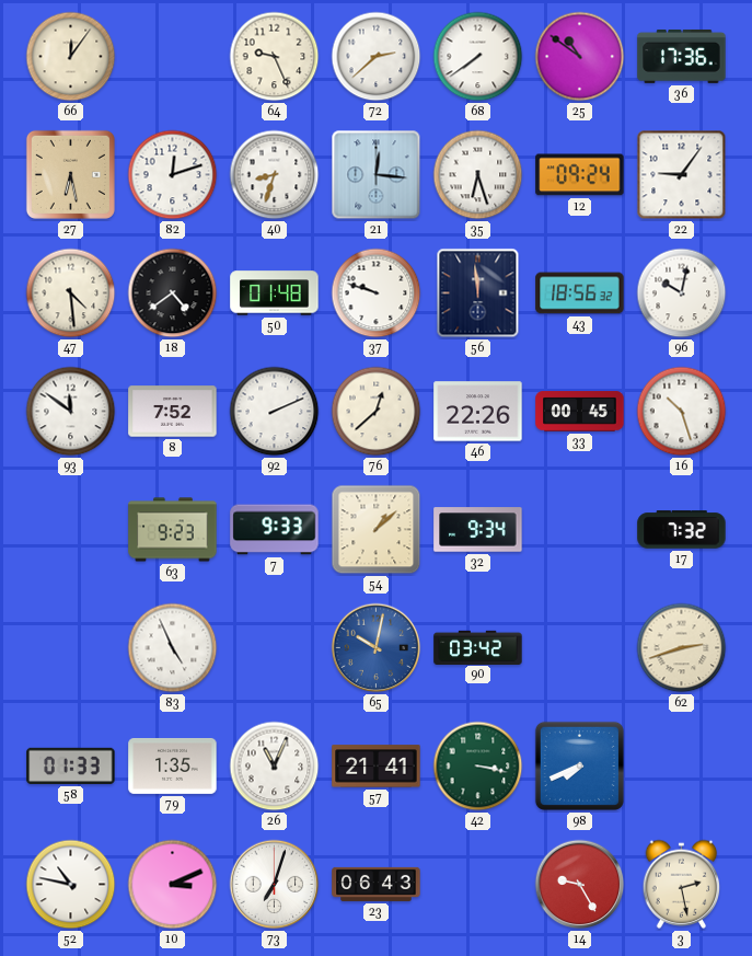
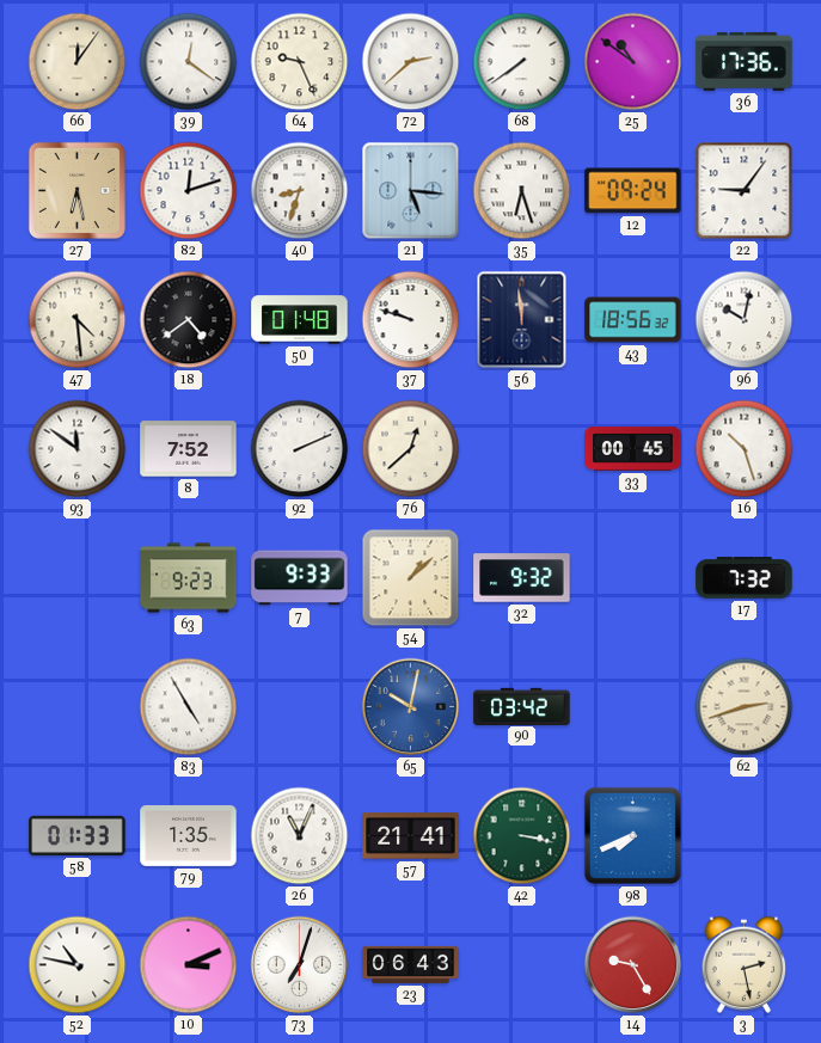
39: none -> 12:21 (189, 62)
21: 12:16 -> 5:16 (411, 191)
46: 22:26 -> none (478, 412)
32: 9:34 -> 9:32 (522, 578)
83: 4:56 -> 4:55 (189, 707)
